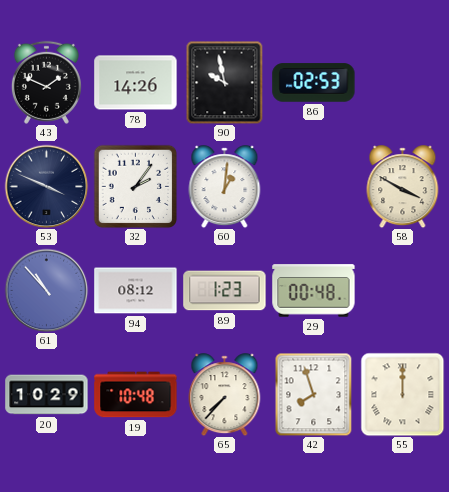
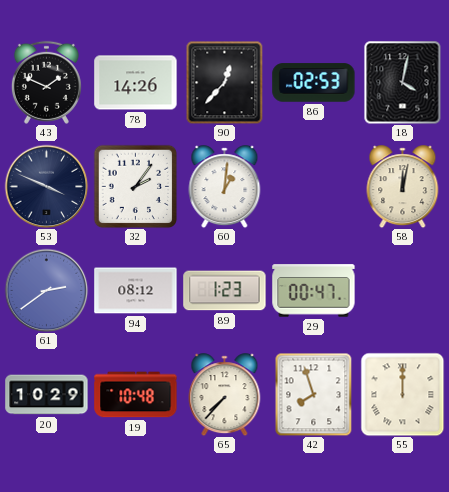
90: 9:58 -> 12:37 (225, 82)
18: none -> 4:02 (403, 82)
58: 3:50 -> 12:02 (403, 187)
61: 10:53 -> 2:39 (46, 290)
29: 00:48 -> 00:47 (314, 291)
